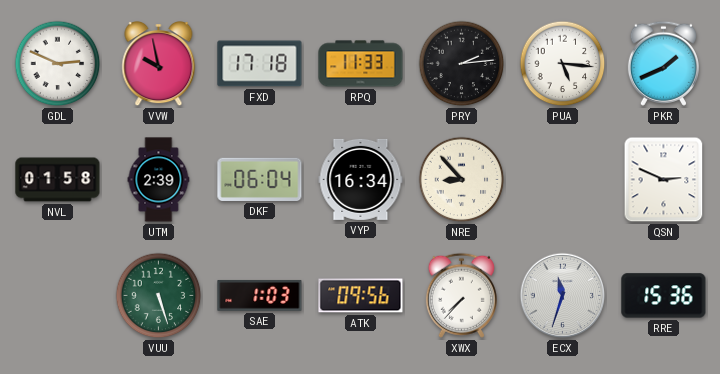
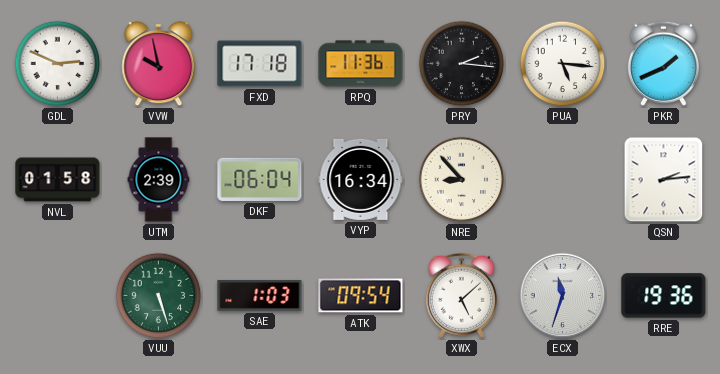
RPQ: 11:33 -> 11:36 (361, 64)
PRY: 2:14 -> 2:16 (462, 64)
QSN: 2:49 -> 2:14 (664, 180)
ATK: 09:56 -> 09:54 (361, 296)
XWX: 7:37 -> 5:08 (461, 295)
RRE: 15:36 -> 19:36 (664, 296)
